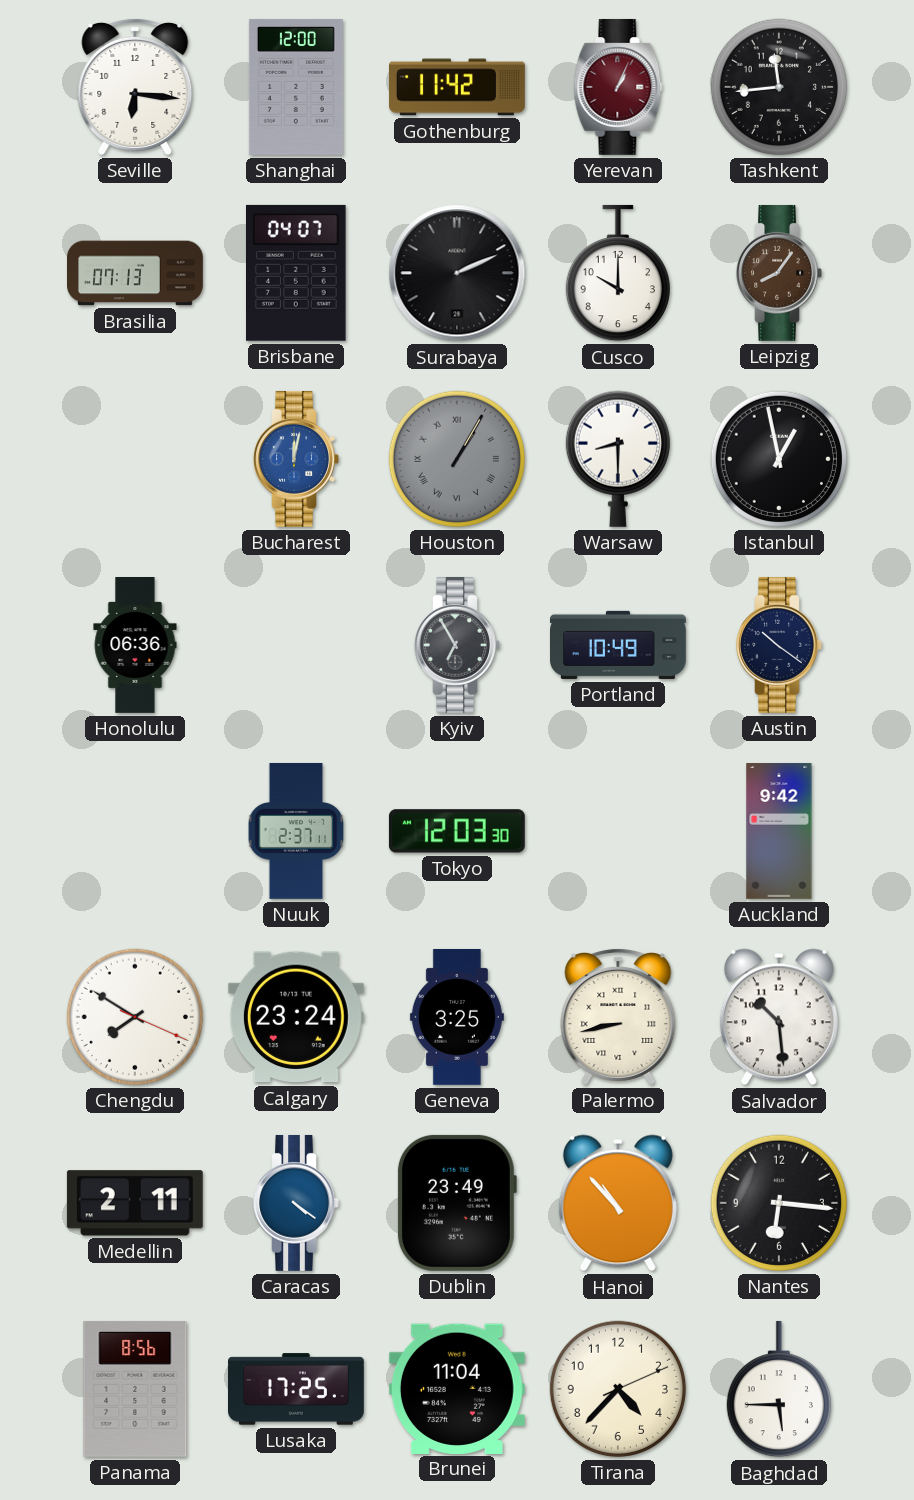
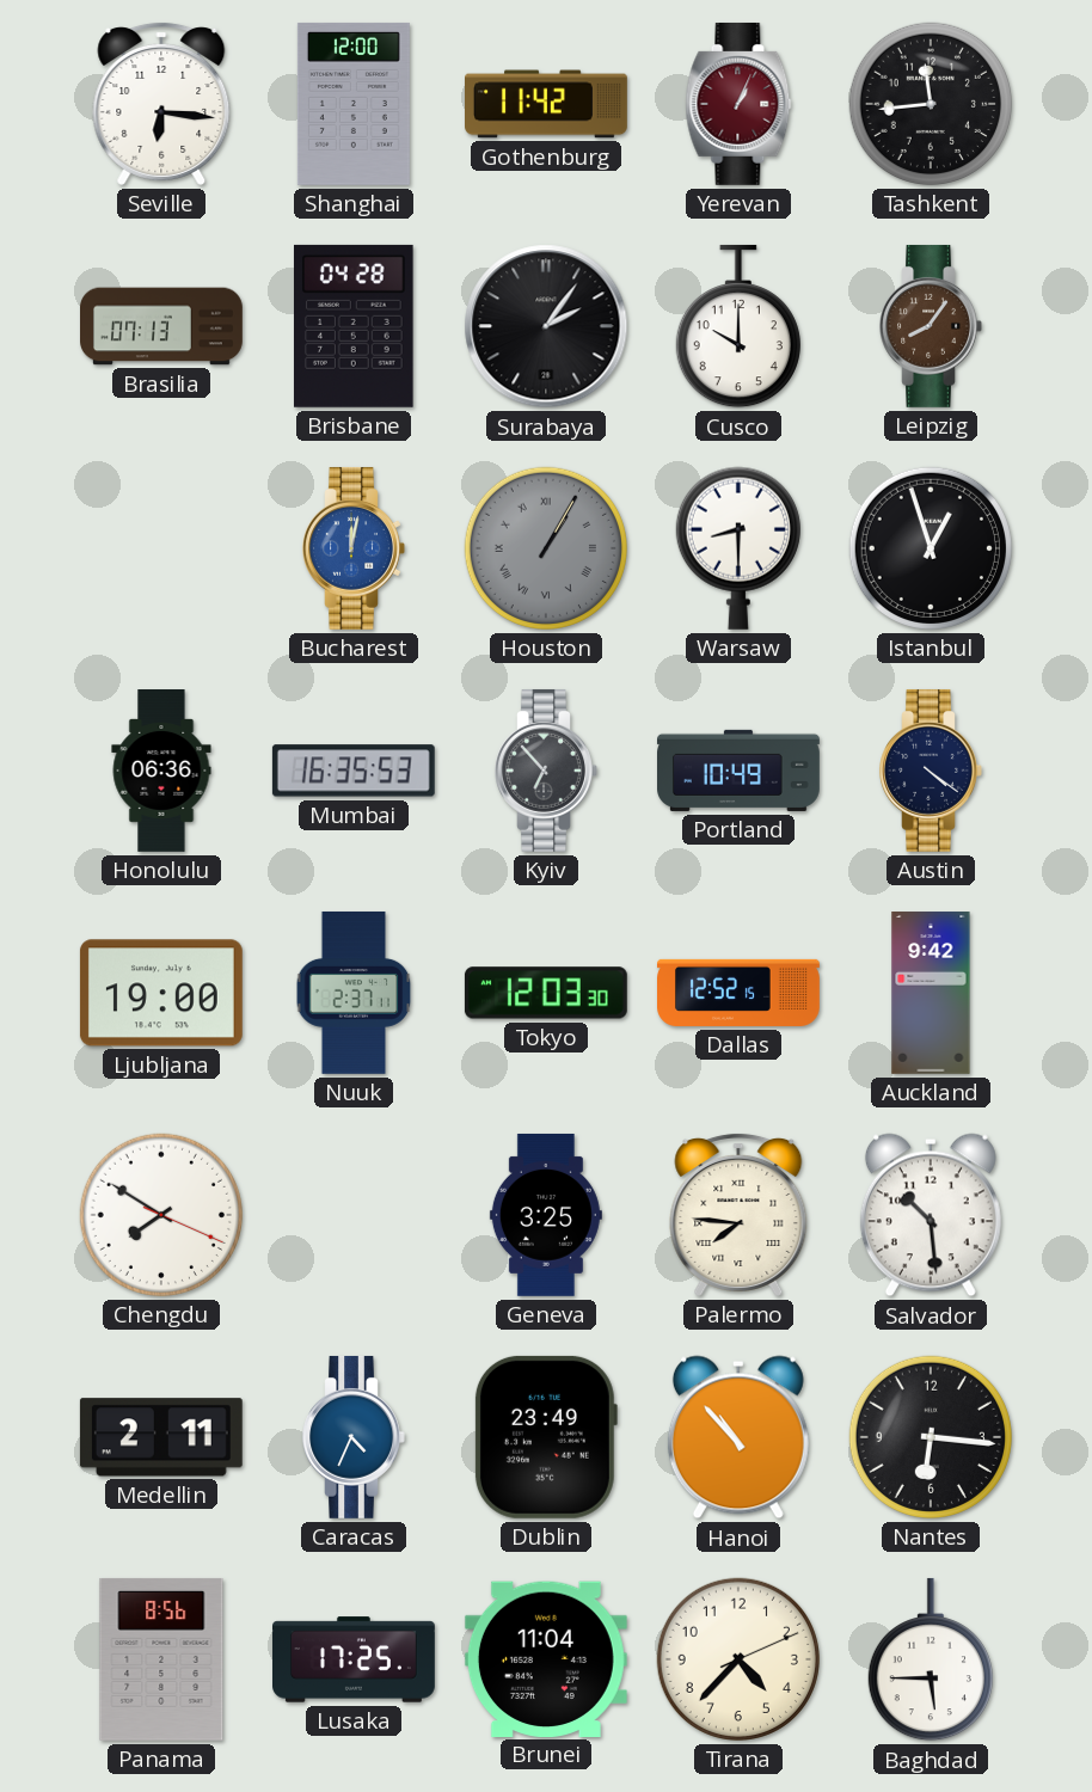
Brisbane: 04:07 -> 04:28 (355, 326)
Surabaya: 2:11 -> 2:06 (546, 326)
Istanbul: 12:58 -> 12:57 (931, 548)
Mumbai: none -> 16:35 (354, 771)
Kyiv: 6:55 -> 6:53 (546, 771)
Austin: 10:21 -> 4:21 (931, 771)
Ljubljana: none -> 19:00 (161, 993)
Dallas: none -> 12:52 (740, 993)
Calgary: 23:24 -> none (296, 1017)
Palermo: 8:43 -> 7:46 (738, 1214)
Caracas: 4:21 -> 4:34 (354, 1437)
